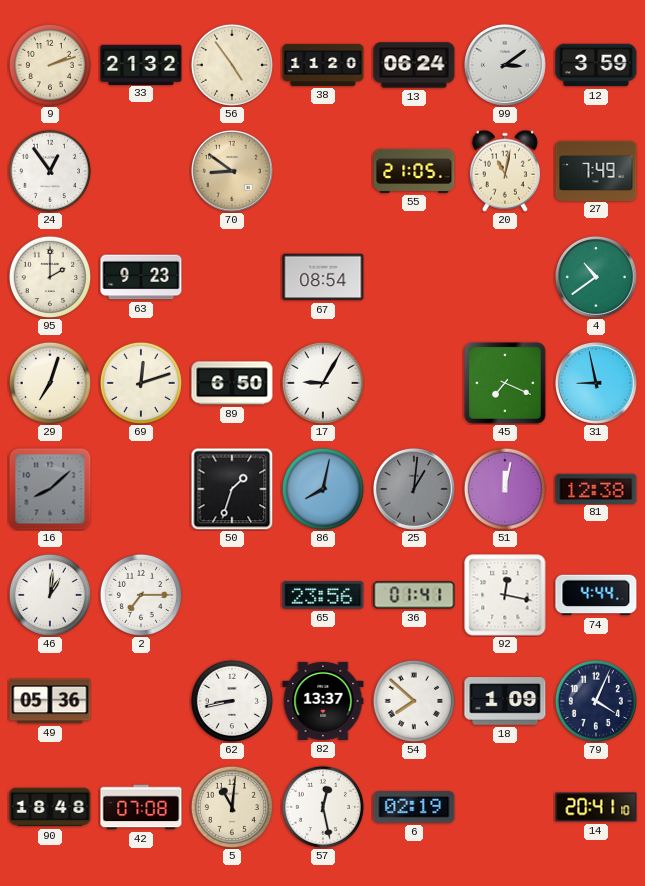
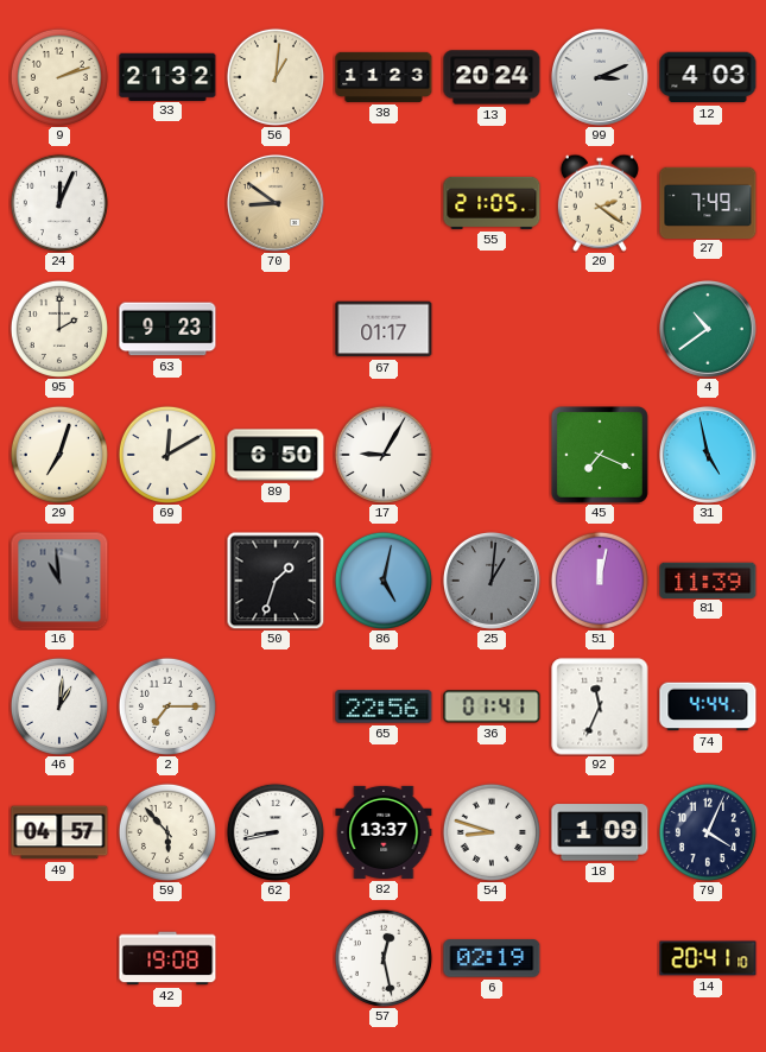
56: 4:54 -> 1:01 (276, 77)
38: 11:20 -> 11:23 (384, 77)
13: 06:24 -> 20:24 (492, 77)
99: 3:09 -> 3:11 (600, 77)
12: 3:59 -> 4:03 (708, 77)
24: 12:54 -> 12:04 (59, 203)
20: 11:02 -> 2:21 (600, 203)
67: 08:54 -> 01:17 (384, 329)
69: 12:12 -> 12:10 (167, 455)
31: 8:58 -> 4:58 (708, 455)
16: 8:08 -> 10:59 (59, 581)
86: 8:02 -> 5:02 (384, 581)
81: 12:38 -> 11:39 (708, 579)
65: 23:56 -> 22:56 (384, 706)
92: 12:17 -> 11:34 (600, 706)
49: 05:36 -> 04:57 (59, 832)
59: none -> 5:53 (167, 832)
54: 7:52 -> 8:48 (492, 832)
90: 18:48 -> none (50, 807)
42: 07:08 -> 19:08 (167, 958)
5: 11:01 -> none (232, 807)
